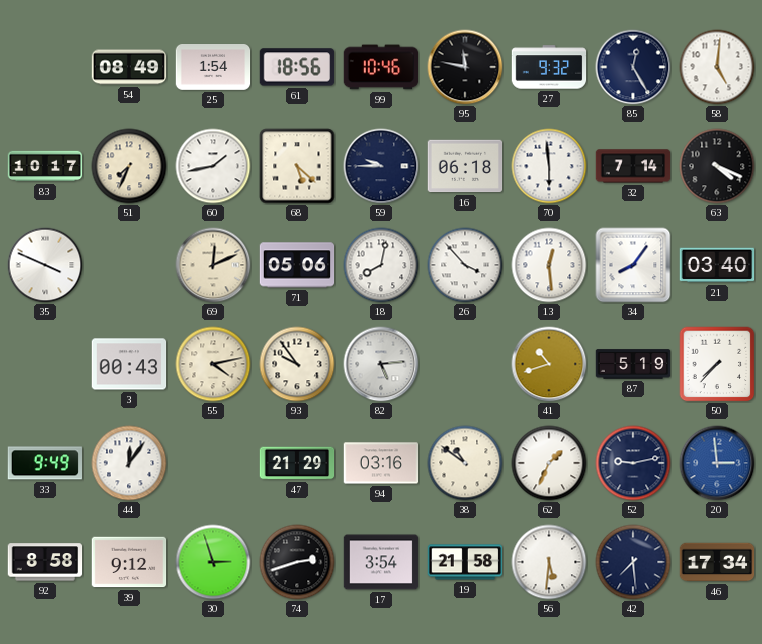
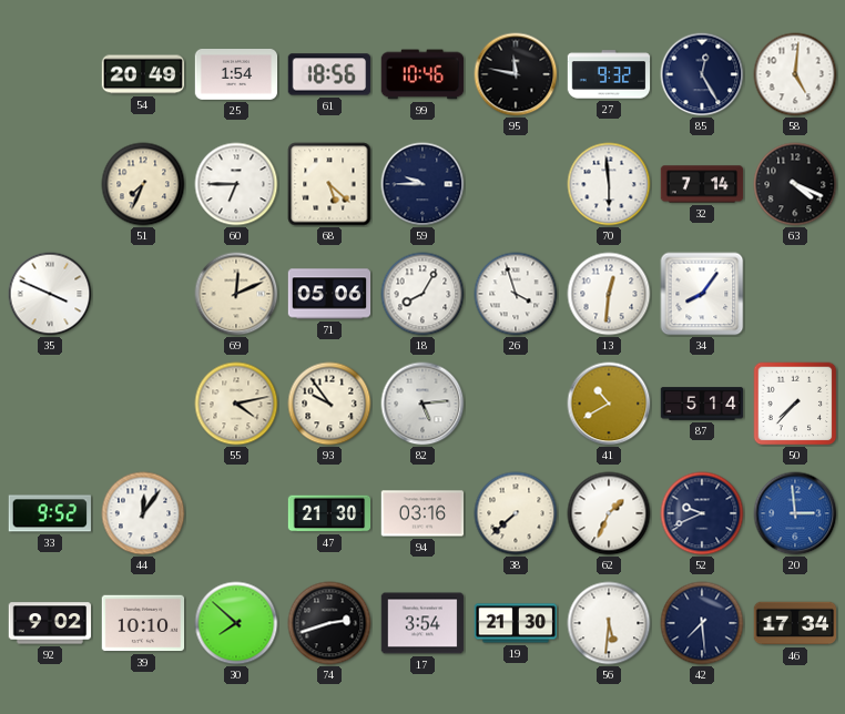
54: 08:49 -> 20:49 (143, 74)
83: 10:17 -> none (45, 166)
60: 1:43 -> 6:45 (236, 184)
16: 06:18 -> none (465, 166)
18: 8:02 -> 8:05 (423, 294)
26: 3:53 -> 3:57 (516, 294)
13: 12:29 -> 12:31 (609, 294)
21: 03:40 -> none (717, 265)
3: 00:43 -> none (129, 364)
41: 10:42 -> 10:40 (609, 404)
87: 5:19 -> 5:14 (702, 404)
33: 9:49 -> 9:52 (49, 513)
47: 21:29 -> 21:30 (329, 513)
38: 10:51 -> 7:38 (516, 513)
52: 9:13 -> 9:41 (702, 513)
92: 8:58 -> 9:02 (50, 623)
39: 9:12 -> 10:10 (143, 623)
30: 2:57 -> 7:52 (236, 623)
19: 21:58 -> 21:30 (516, 623)
